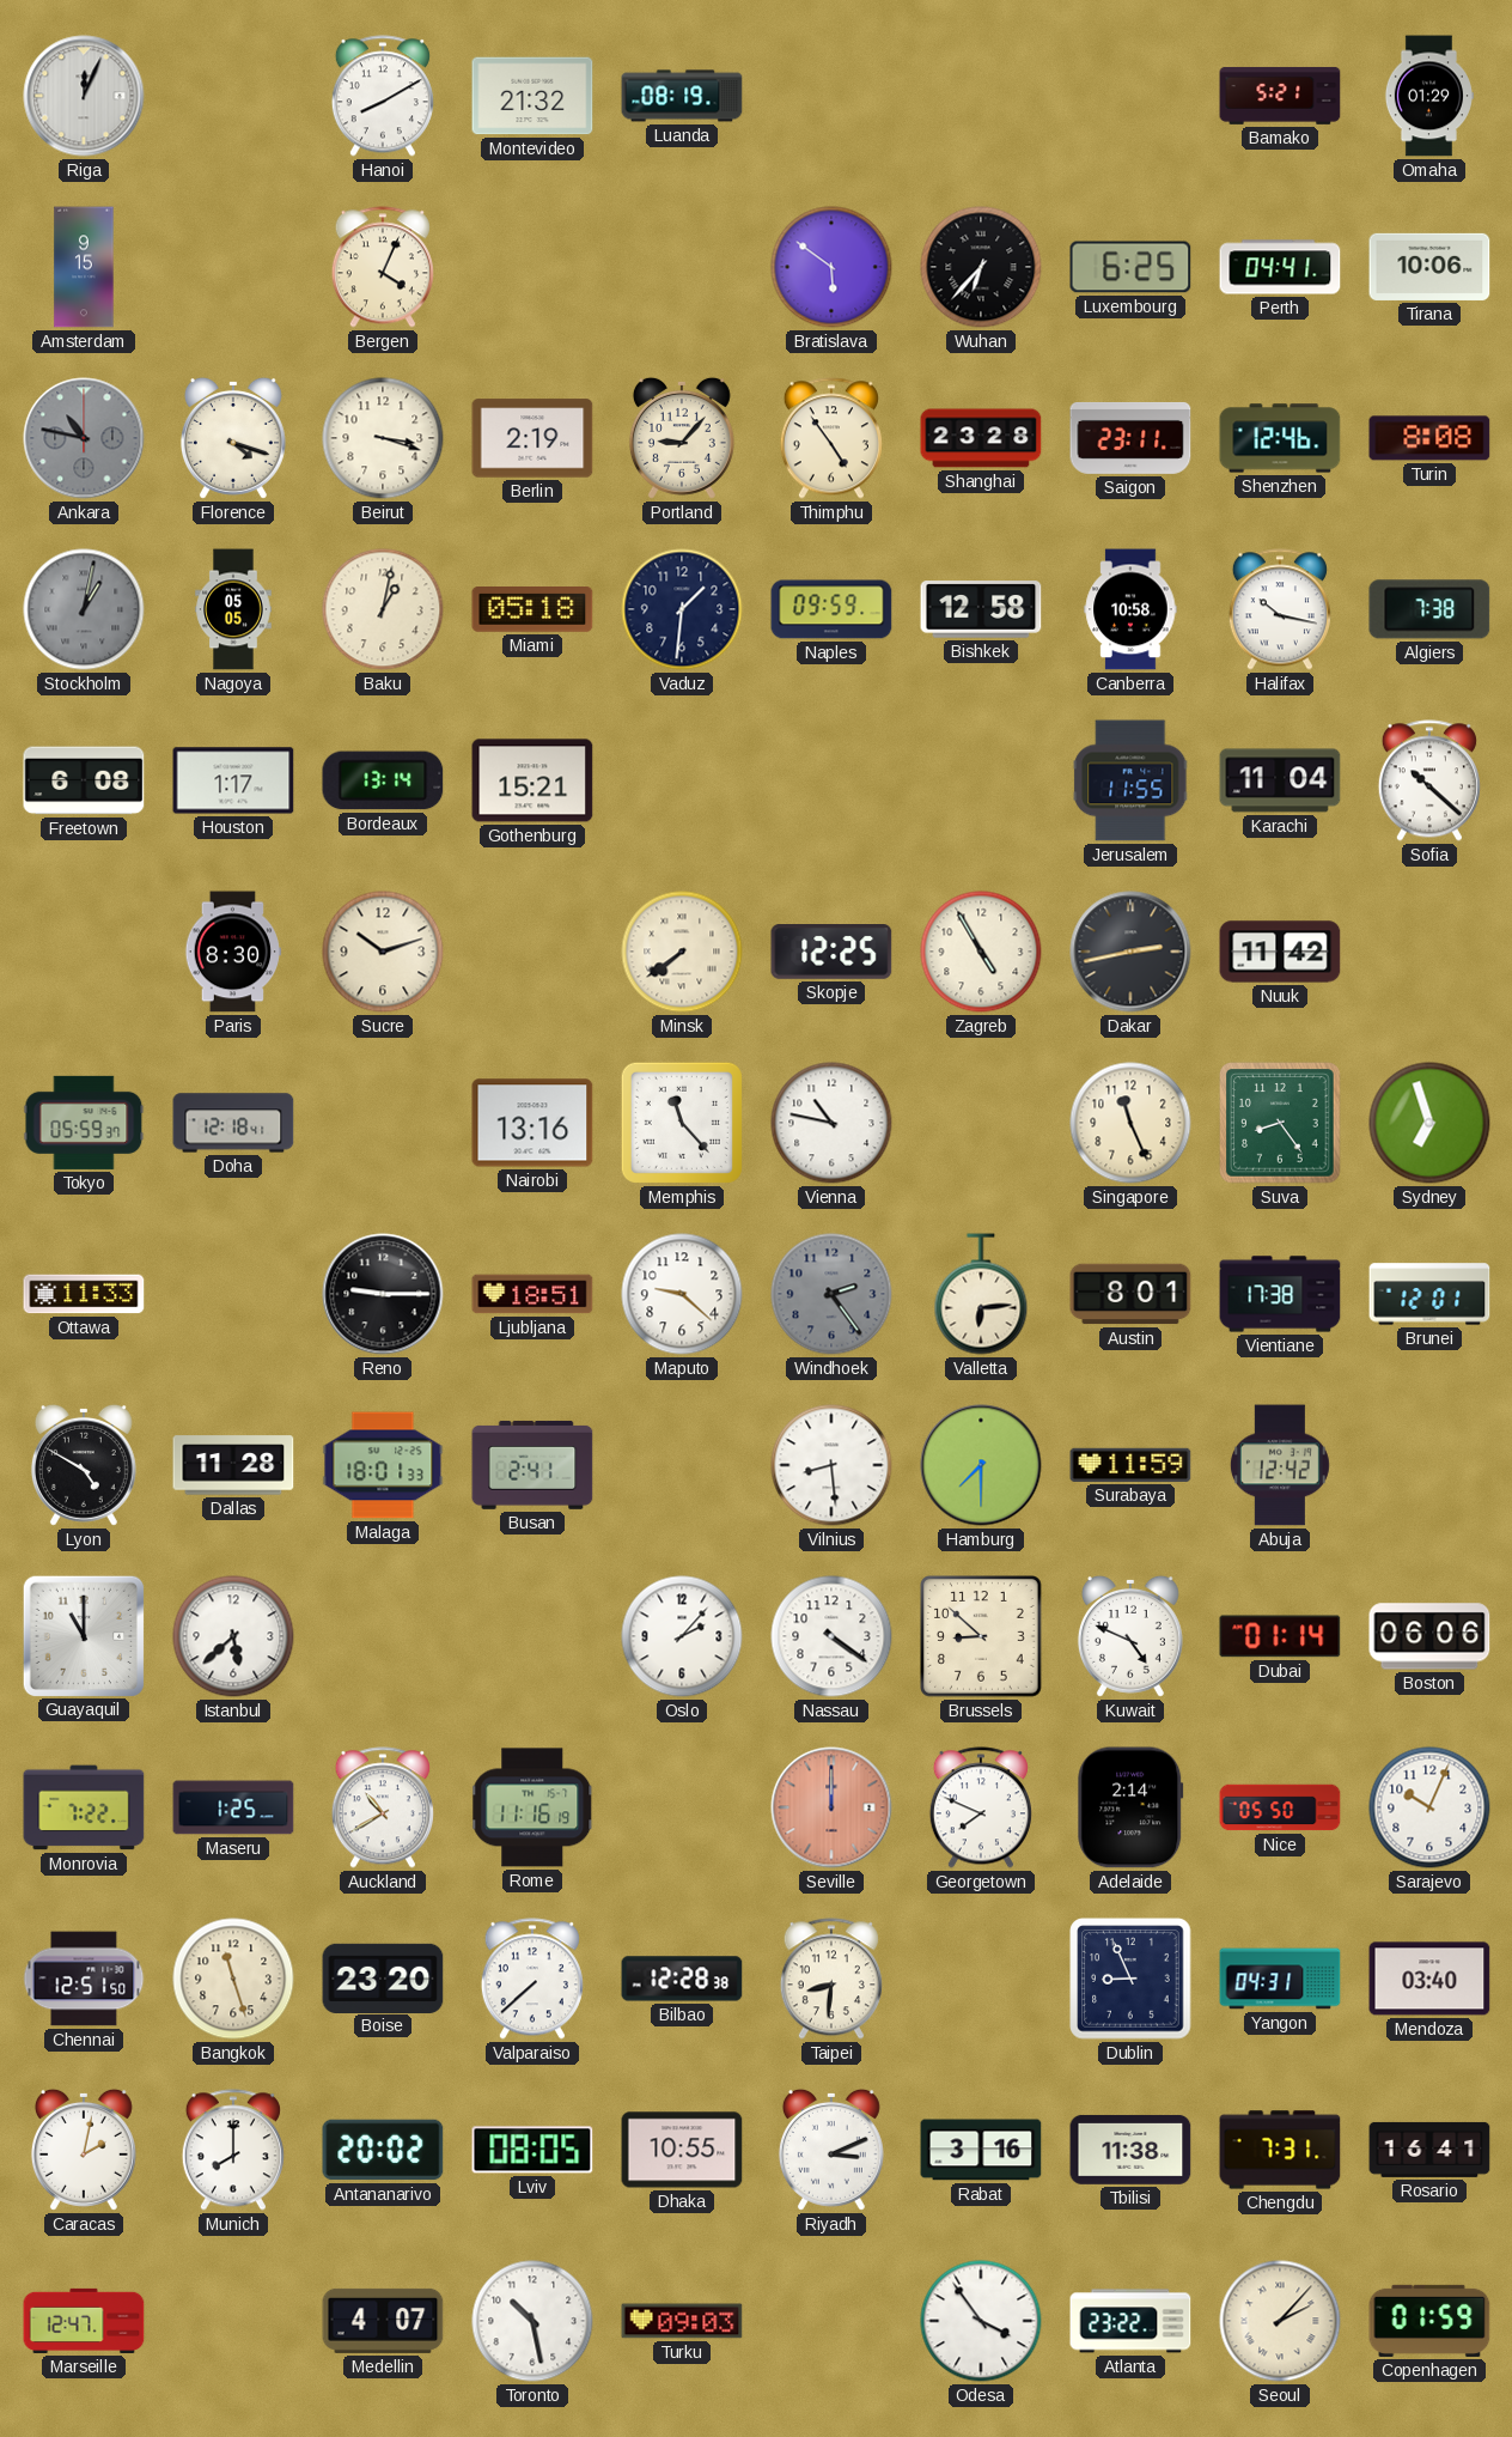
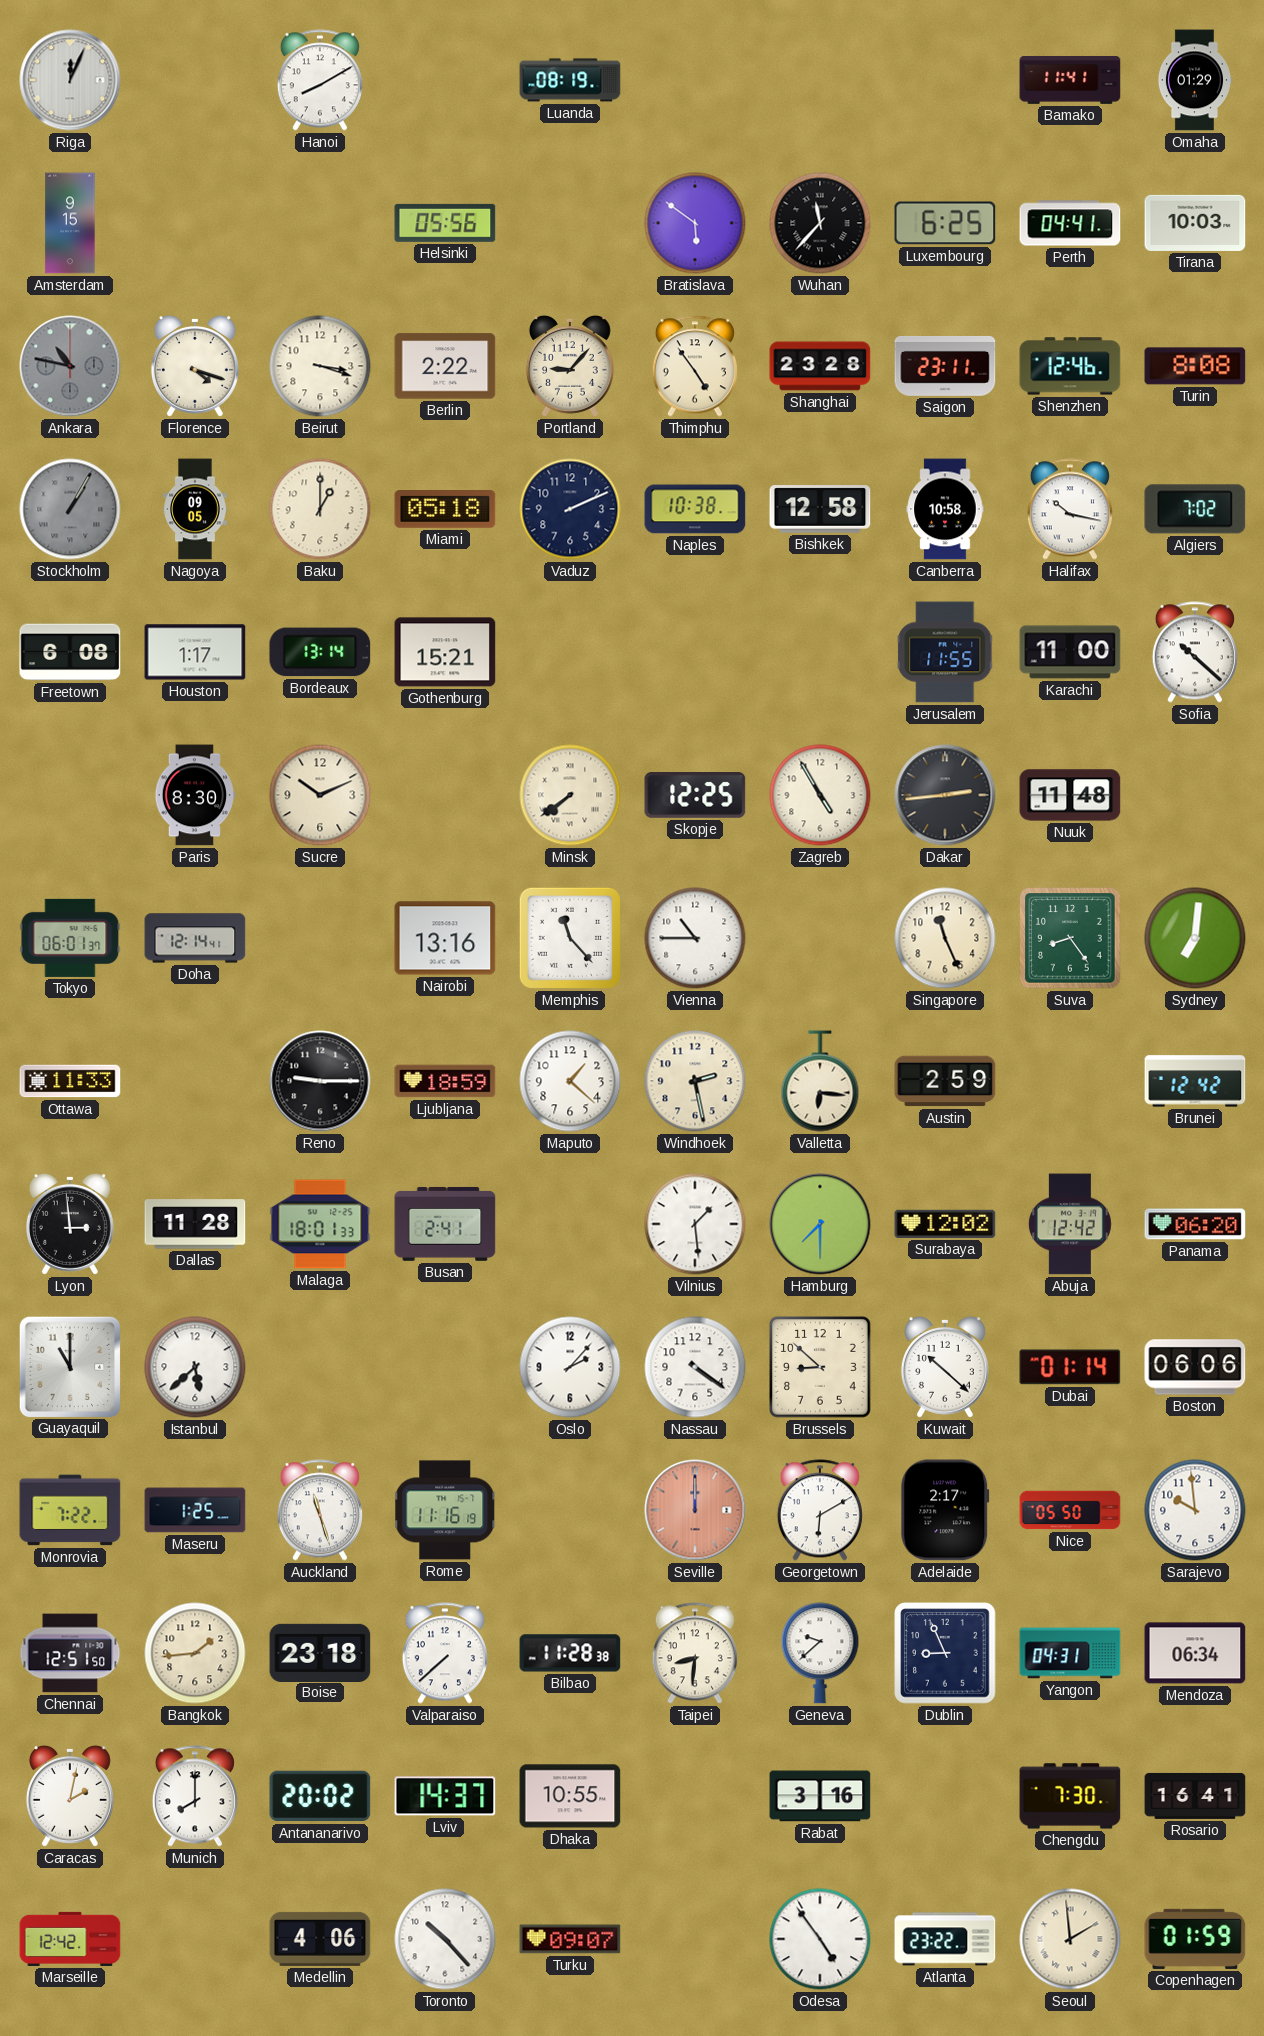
Montevideo: 21:32 -> none (532, 96)
Bamako: 5:21 -> 11:41 (1070, 80)
Bergen: 4:04 -> none (383, 267)
Helsinki: none -> 05:56 (445, 223)
Wuhan: 6:37 -> 11:37 (820, 223)
Tirana: 10:06 -> 10:03 (1195, 223)
Berlin: 2:19 -> 2:22 (445, 366)
Stockholm: 1:02 -> 1:05 (70, 509)
Nagoya: 05:05 -> 09:05 (195, 509)
Baku: 1:02 -> 1:00 (320, 509)
Vaduz: 1:31 -> 2:11 (570, 509)
Naples: 09:59 -> 10:38 (695, 509)
Algiers: 7:38 -> 7:02 (1195, 509)
Karachi: 11:04 -> 11:00 (1070, 652)
Sucre: 10:12 -> 10:11 (320, 795)
Dakar: 2:43 -> 2:44 (945, 795)
Nuuk: 11:42 -> 11:48 (1070, 795)
Tokyo: 05:59 -> 06:01 (70, 938)
Doha: 12:18 -> 12:14 (195, 938)
Vienna: 10:47 -> 10:45 (695, 938)
Sydney: 6:57 -> 7:01 (1195, 938)
Ljubljana: 18:51 -> 18:59 (445, 1081)
Maputo: 9:22 -> 1:22 (570, 1081)
Windhoek: 2:24 -> 2:28 (695, 1081)
Windhoek dial: grey -> cream (695, 1081)
Valletta: 6:14 -> 6:16 (820, 1081)
Austin: 8:01 -> 2:59 (945, 1081)
Vientiane: 17:38 -> none (1280, 1294)
Brunei: 12:01 -> 12:42 (1195, 1081)
Lyon: 4:50 -> 2:59 (70, 1224)
Vilnius: 8:29 -> 1:29 (695, 1224)
Surabaya: 11:59 -> 12:02 (945, 1224)
Panama: none -> 06:20 (1195, 1224)
Kuwait: 4:49 -> 10:22 (945, 1367)
Auckland: 10:40 -> 11:27 (320, 1510)
Georgetown: 7:49 -> 6:10 (820, 1510)
Adelaide: 2:14 -> 2:17 (945, 1510)
Sarajevo: 10:04 -> 9:59 (1195, 1510)
Bangkok: 11:27 -> 1:44 (195, 1653)
Boise: 23:20 -> 23:18 (320, 1652)
Bilbao: 12:28 -> 11:28 (570, 1653)
Geneva: none -> 9:38 (820, 1653)
Mendoza: 03:40 -> 06:34 (1195, 1653)
Lviv: 08:05 -> 14:37 (445, 1796)
Riyadh: 3:11 -> none (831, 2150)
Tbilisi: 11:38 -> none (1130, 2150)
Chengdu: 7:31 -> 7:30 (1070, 1796)
Marseille: 12:47 -> 12:42 (70, 1939)
Medellin: 4:07 -> 4:06 (320, 1939)
Toronto: 10:28 -> 10:23 (445, 1939)
Turku: 09:03 -> 09:07 (570, 1939)
Odesa: 3:54 -> 4:54 (820, 1939)
Seoul: 2:07 -> 1:59 (1070, 1939)
